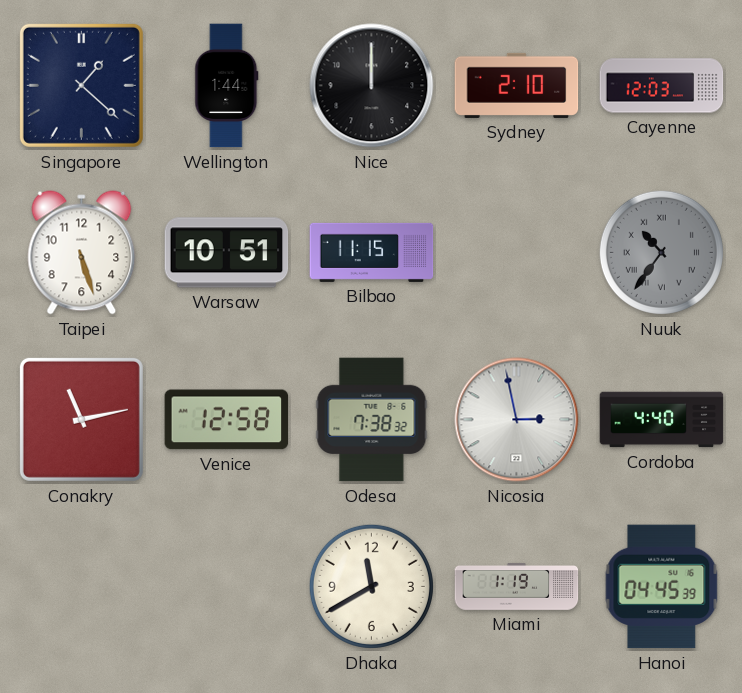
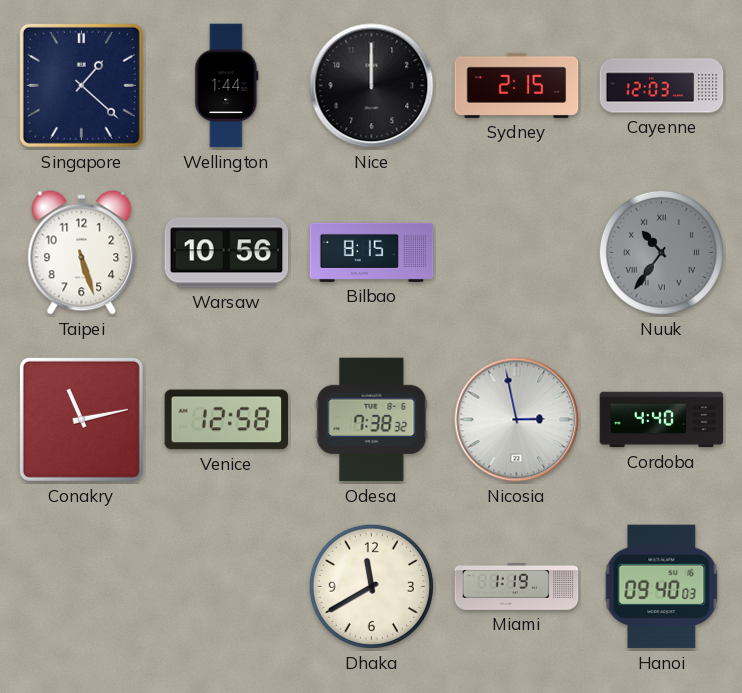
Sydney: 2:10 -> 2:15 (517, 85)
Warsaw: 10:51 -> 10:56 (227, 253)
Bilbao: 11:15 -> 8:15 (372, 252)
Hanoi: 04:45 -> 09:40 (662, 587)
